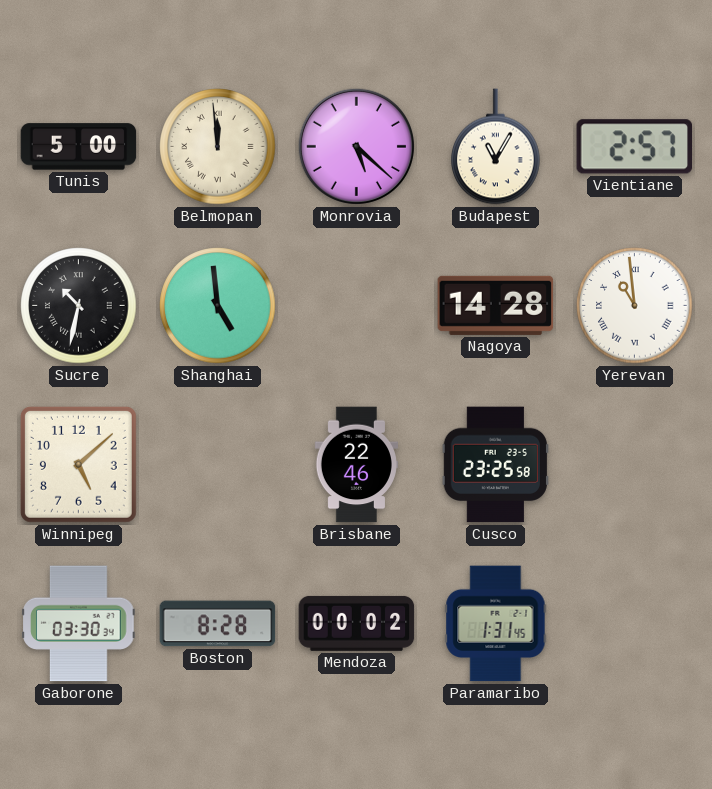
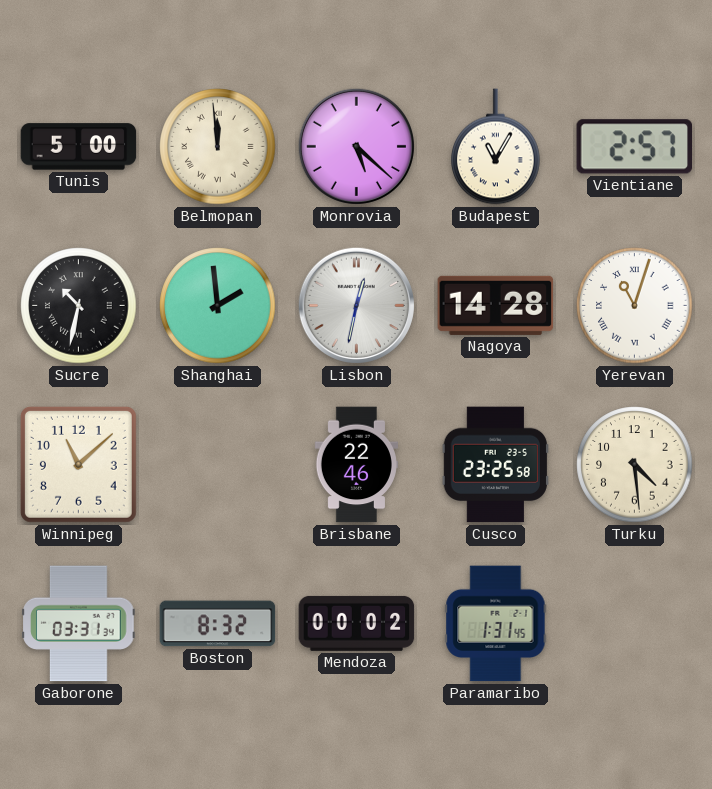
Shanghai: 4:59 -> 1:59 (218, 306)
Lisbon: none -> 12:32 (356, 305)
Yerevan: 10:59 -> 11:03 (635, 306)
Winnipeg: 5:08 -> 11:08 (78, 464)
Turku: none -> 4:29 (635, 465)
Gaborone: 03:30 -> 03:31 (79, 624)
Boston: 8:28 -> 8:32 (218, 624)
